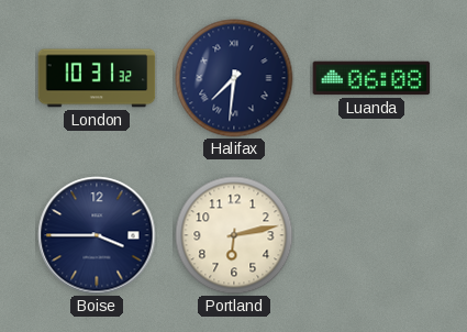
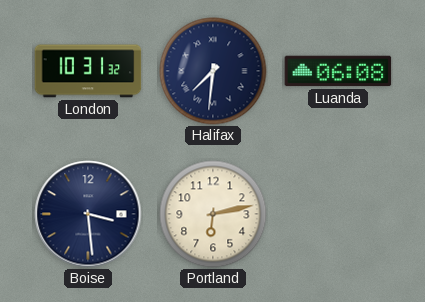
Boise: 3:45 -> 3:29 (88, 214)
